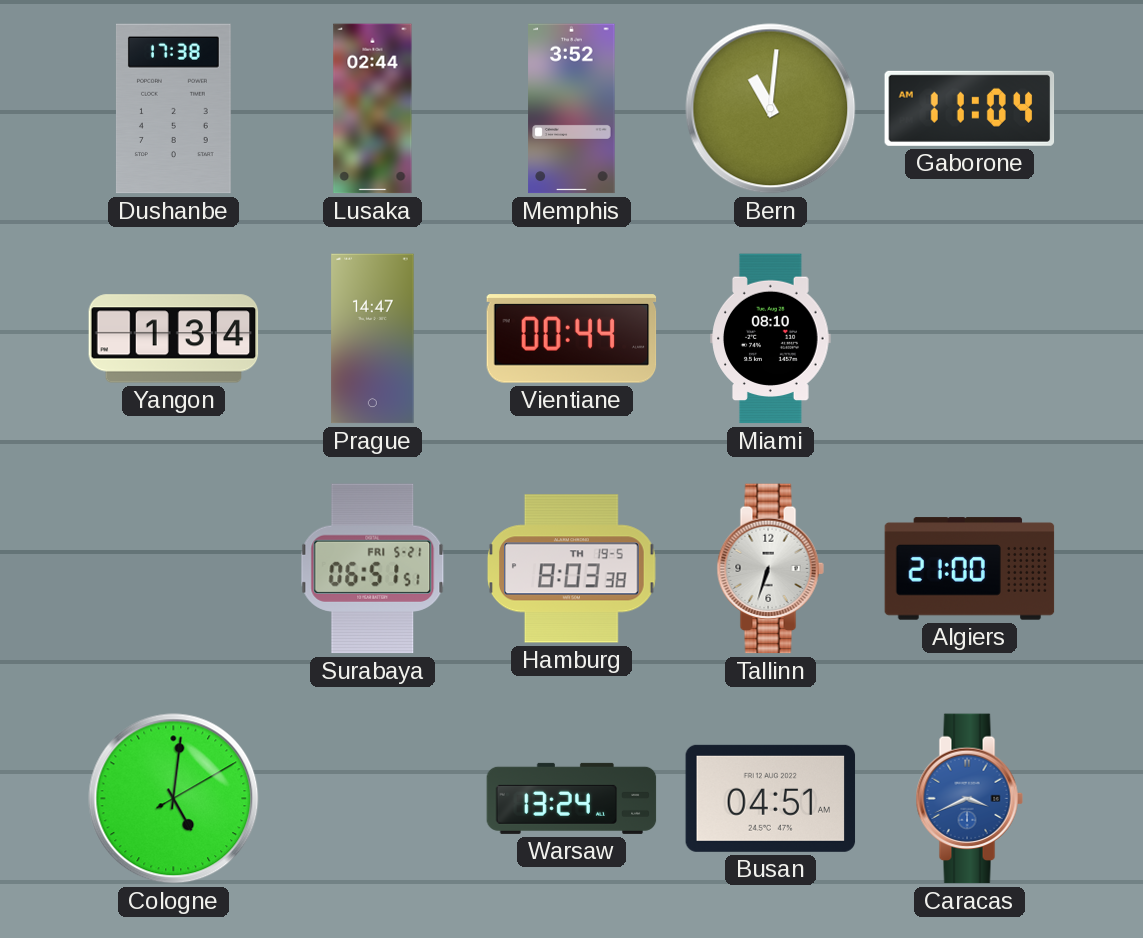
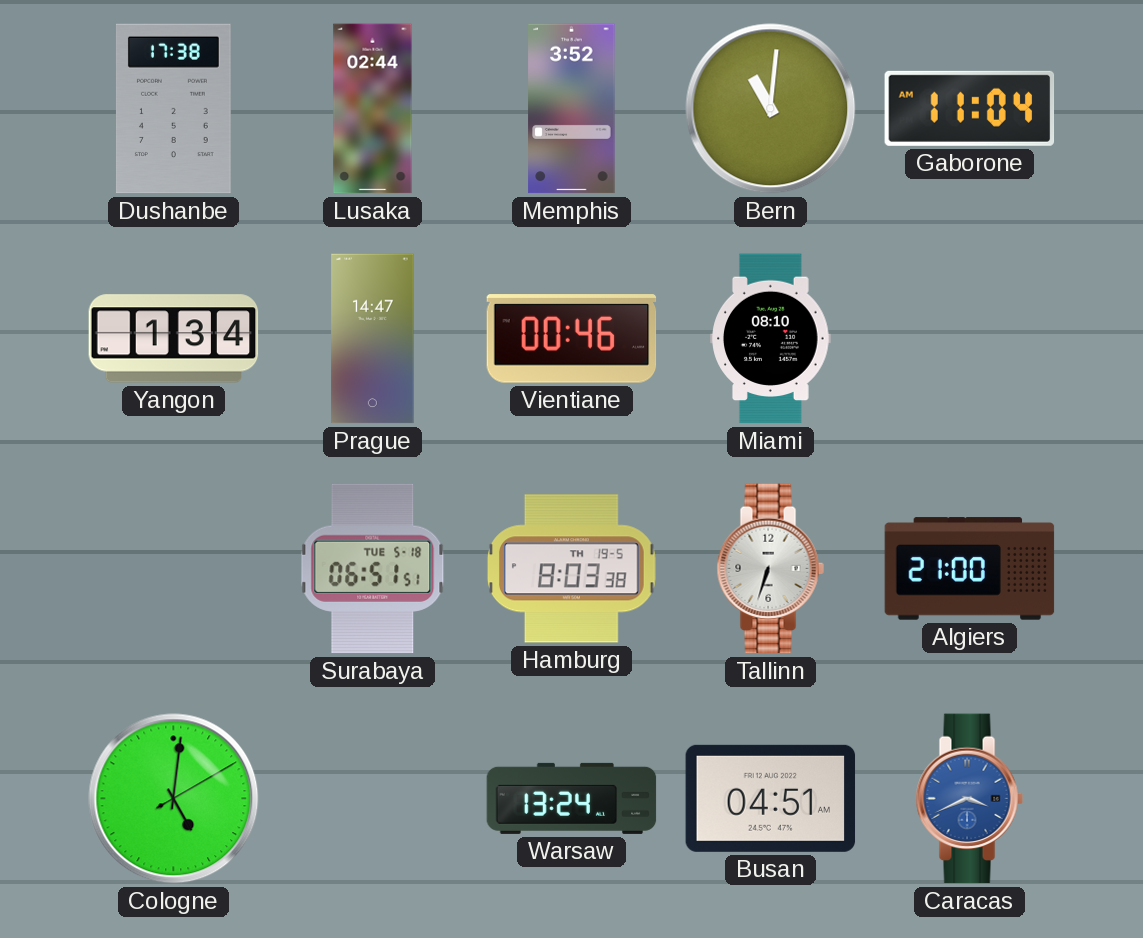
Vientiane: 00:44 -> 00:46 (572, 339)
Surabaya date: FRI 5-21 -> TUE 5-18 (373, 569)
